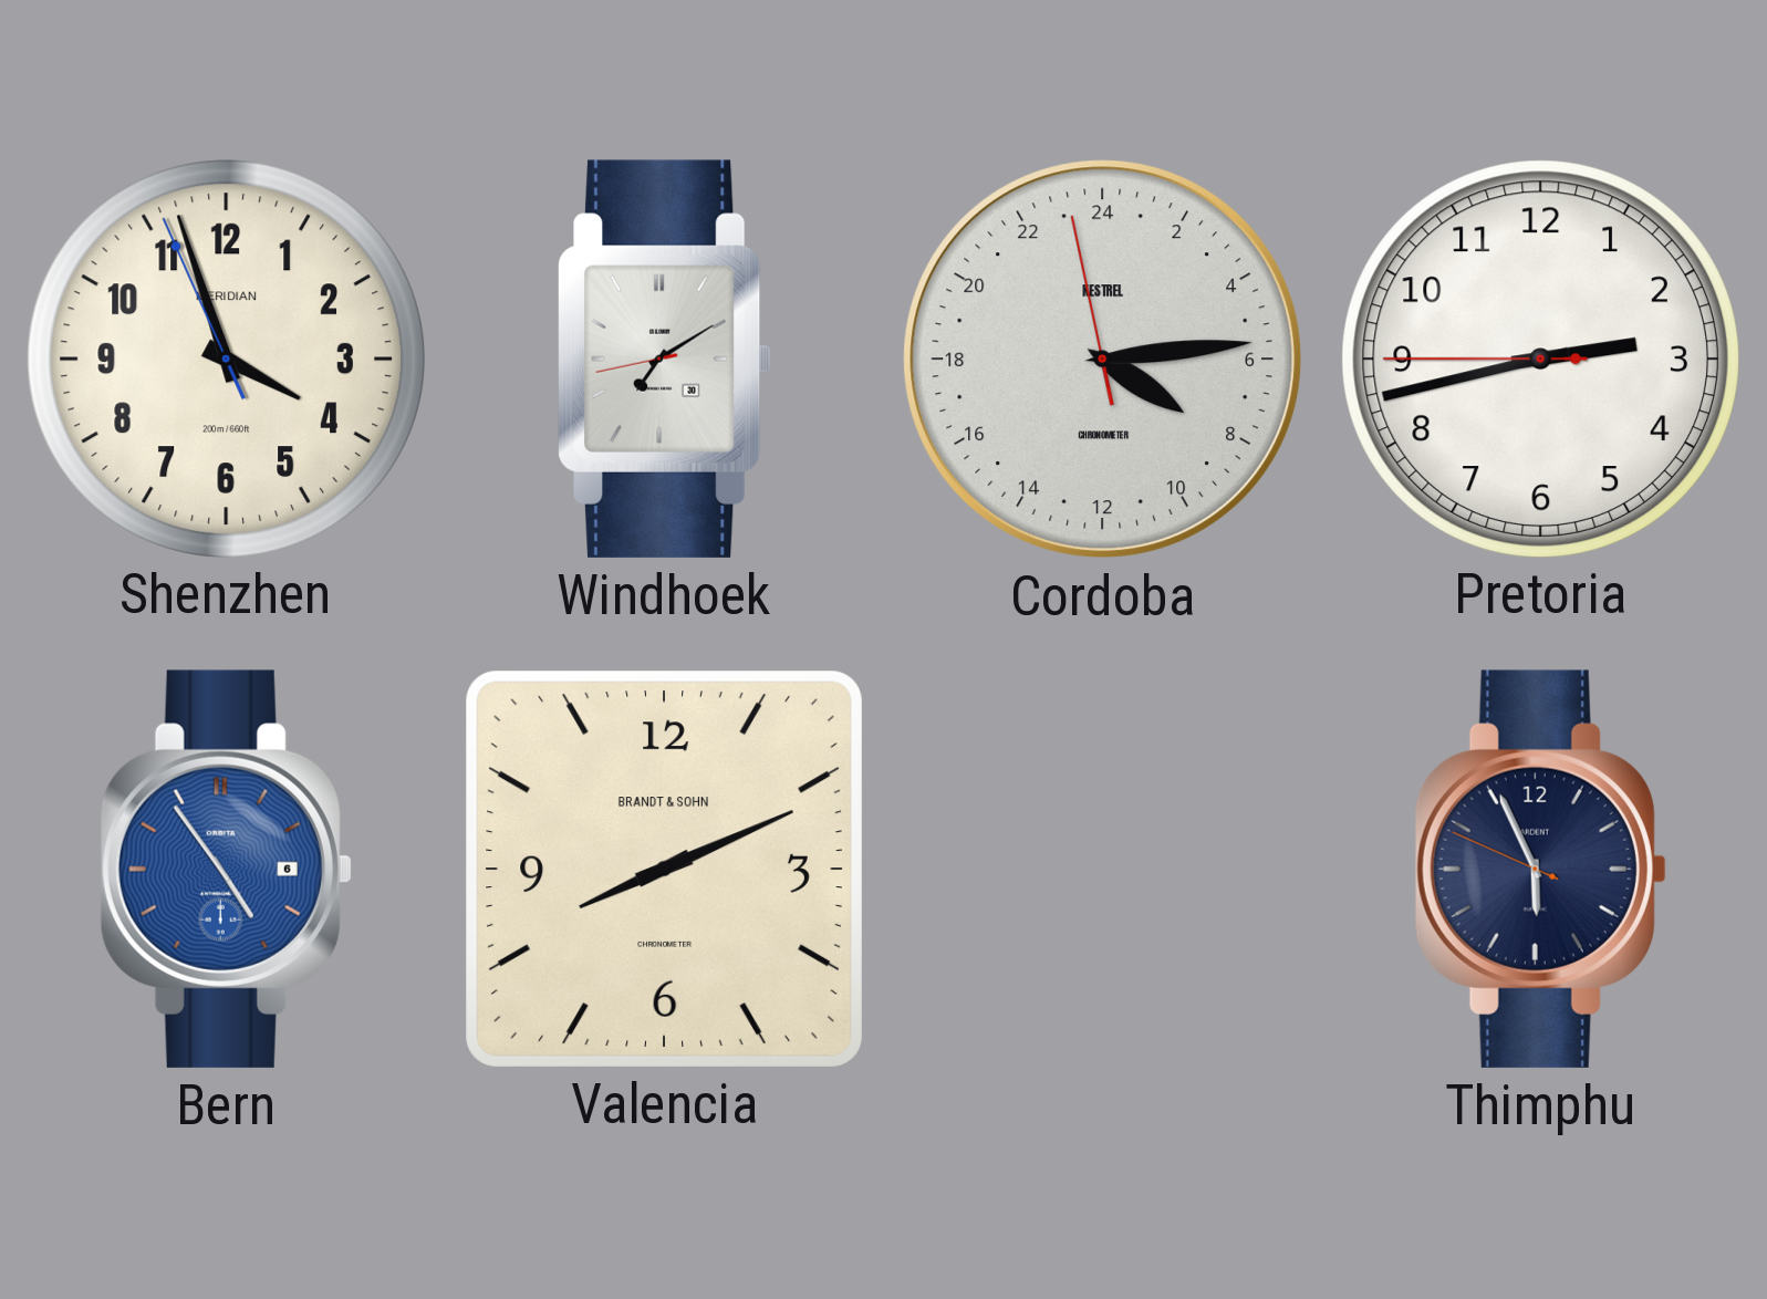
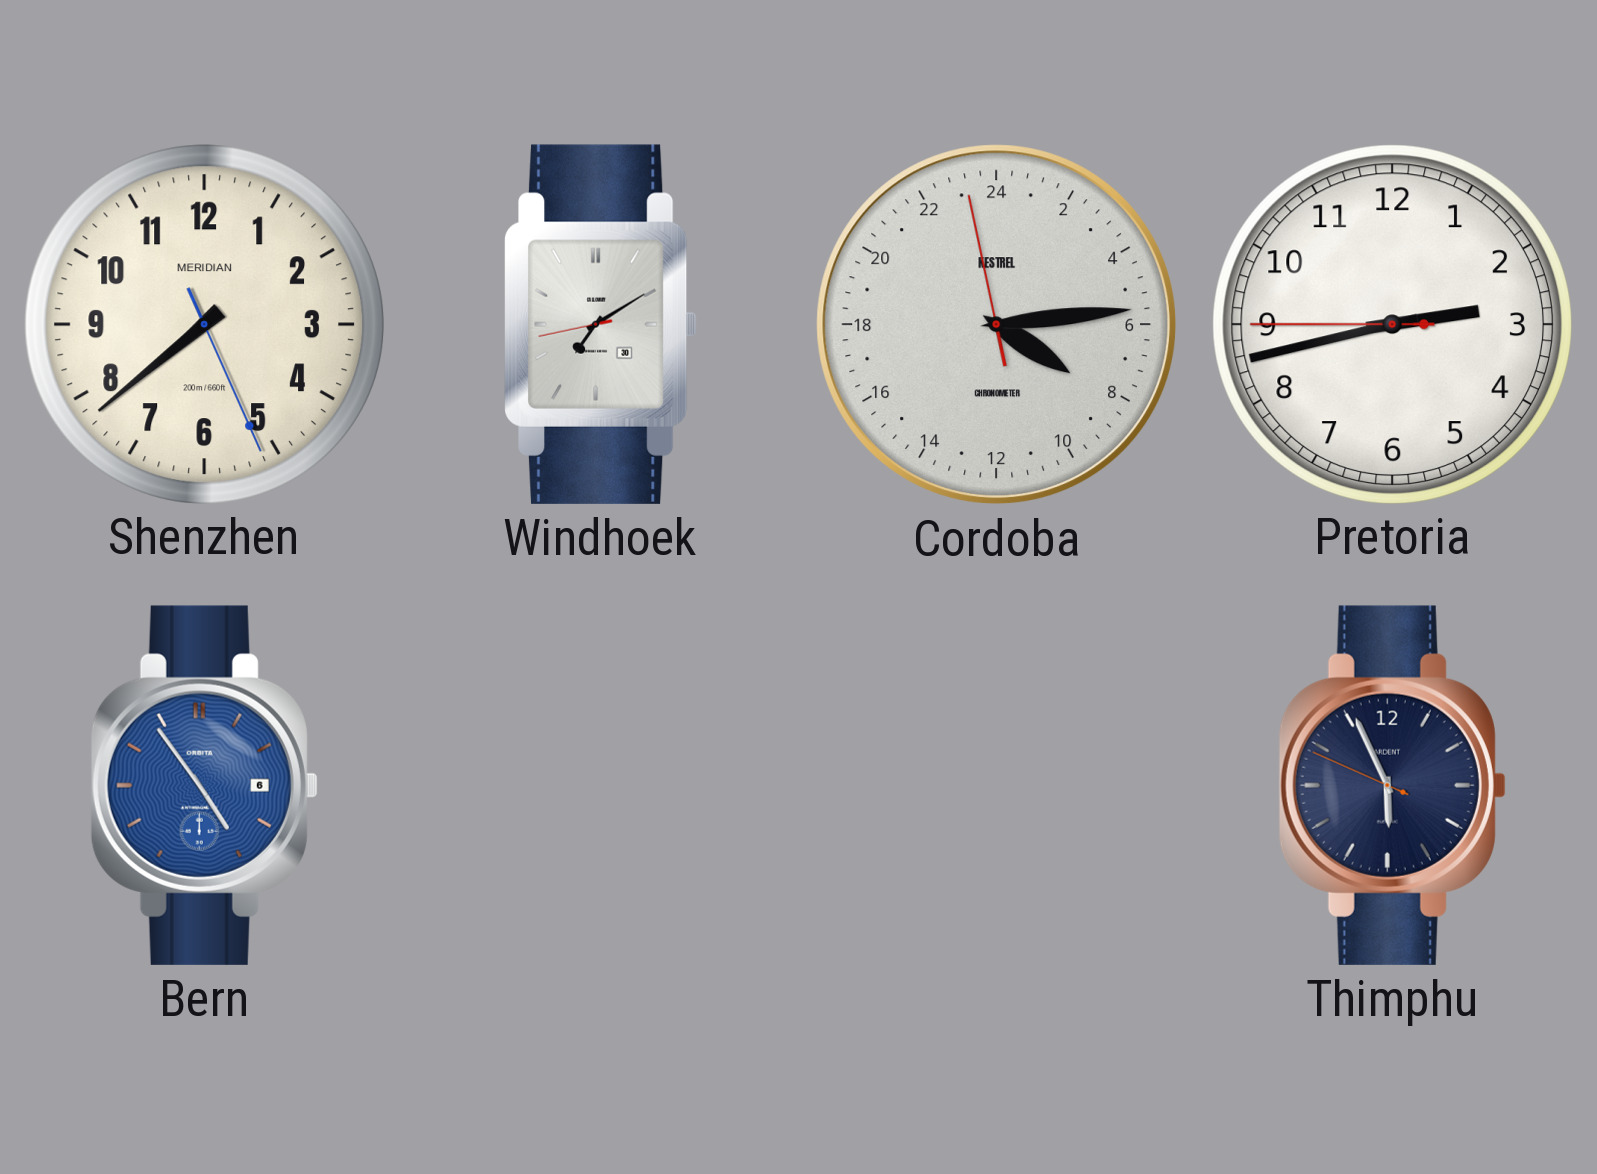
Shenzhen: 3:56 -> 7:38 (204, 324)
Valencia: 8:11 -> none (664, 869)
